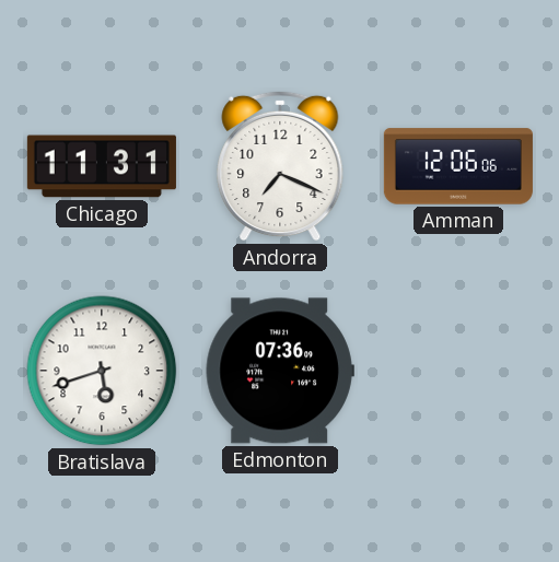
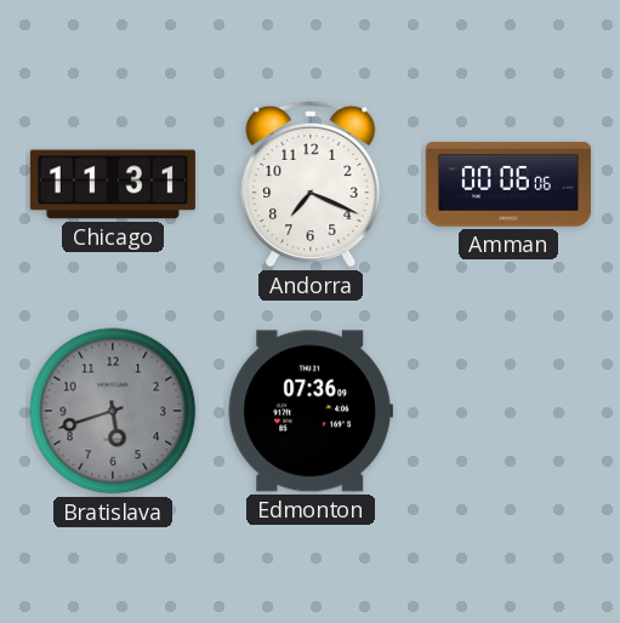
Amman: 12:06 -> 00:06 (508, 184)
Bratislava dial: white -> grey (113, 411)
